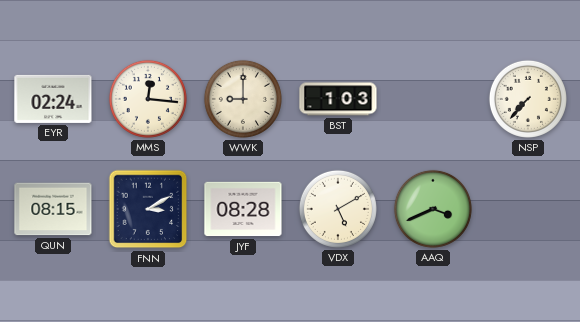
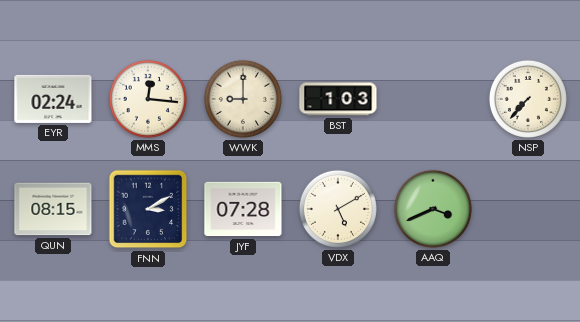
JYF: 08:28 -> 07:28 (243, 209)
